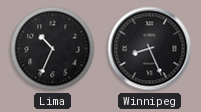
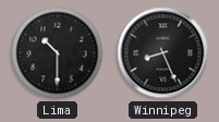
Lima: 10:34 -> 10:30 (58, 53)
